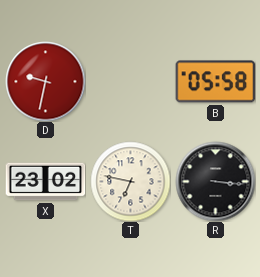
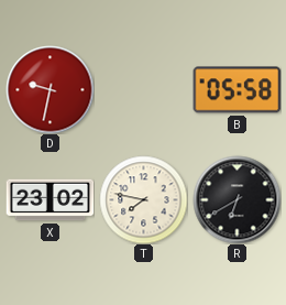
T: 6:47 -> 7:47 (143, 199)
R: 3:16 -> 6:40 (237, 199)
